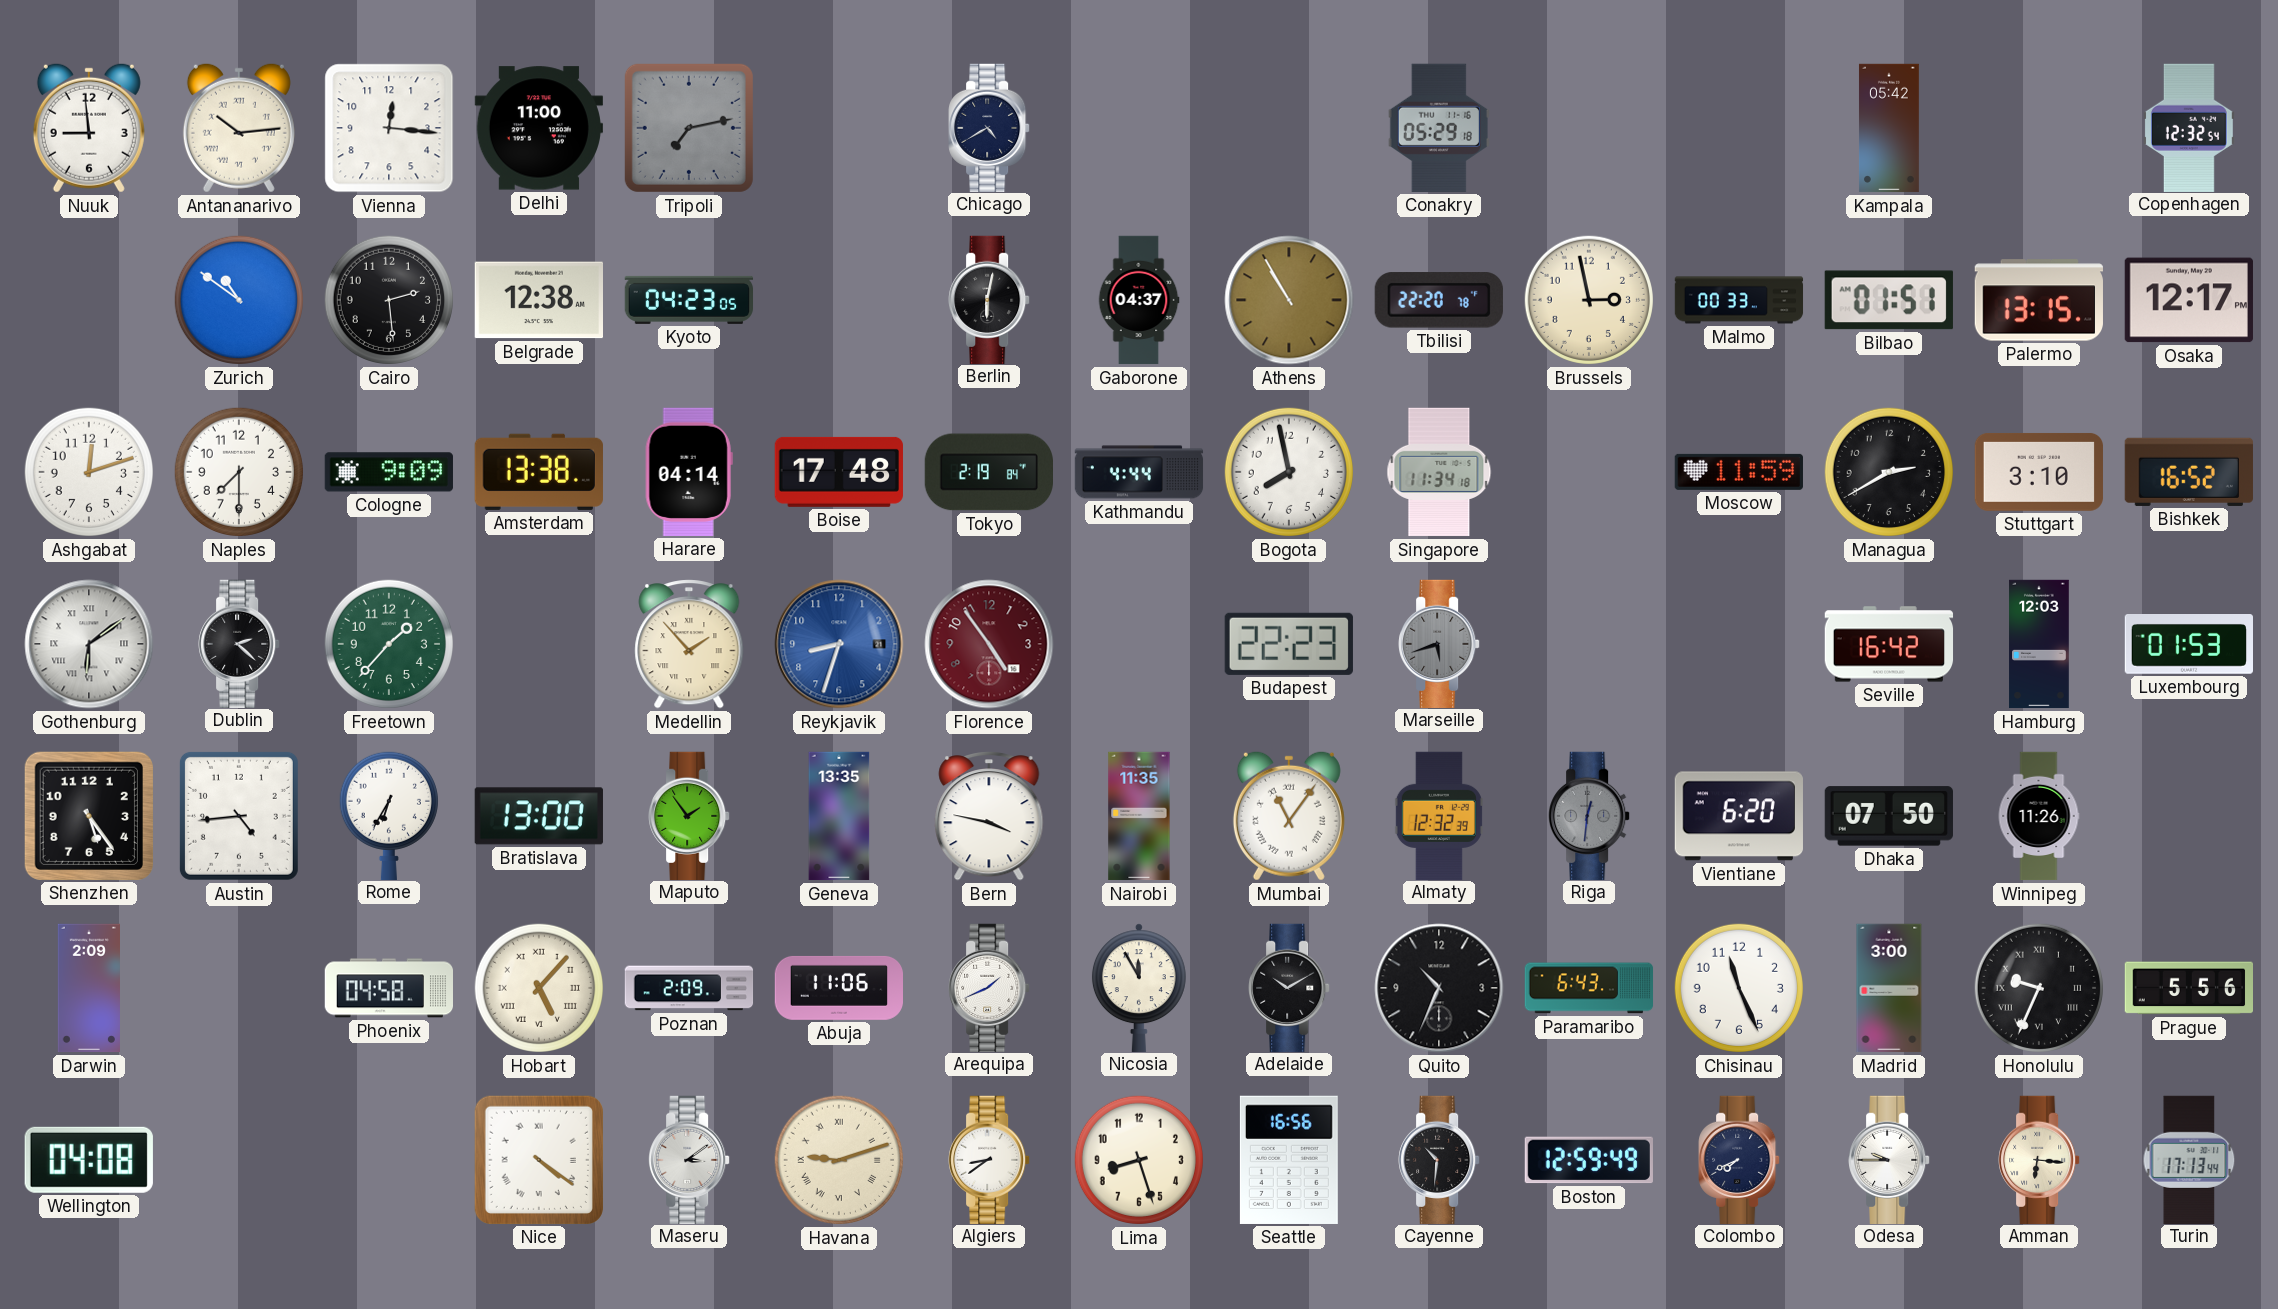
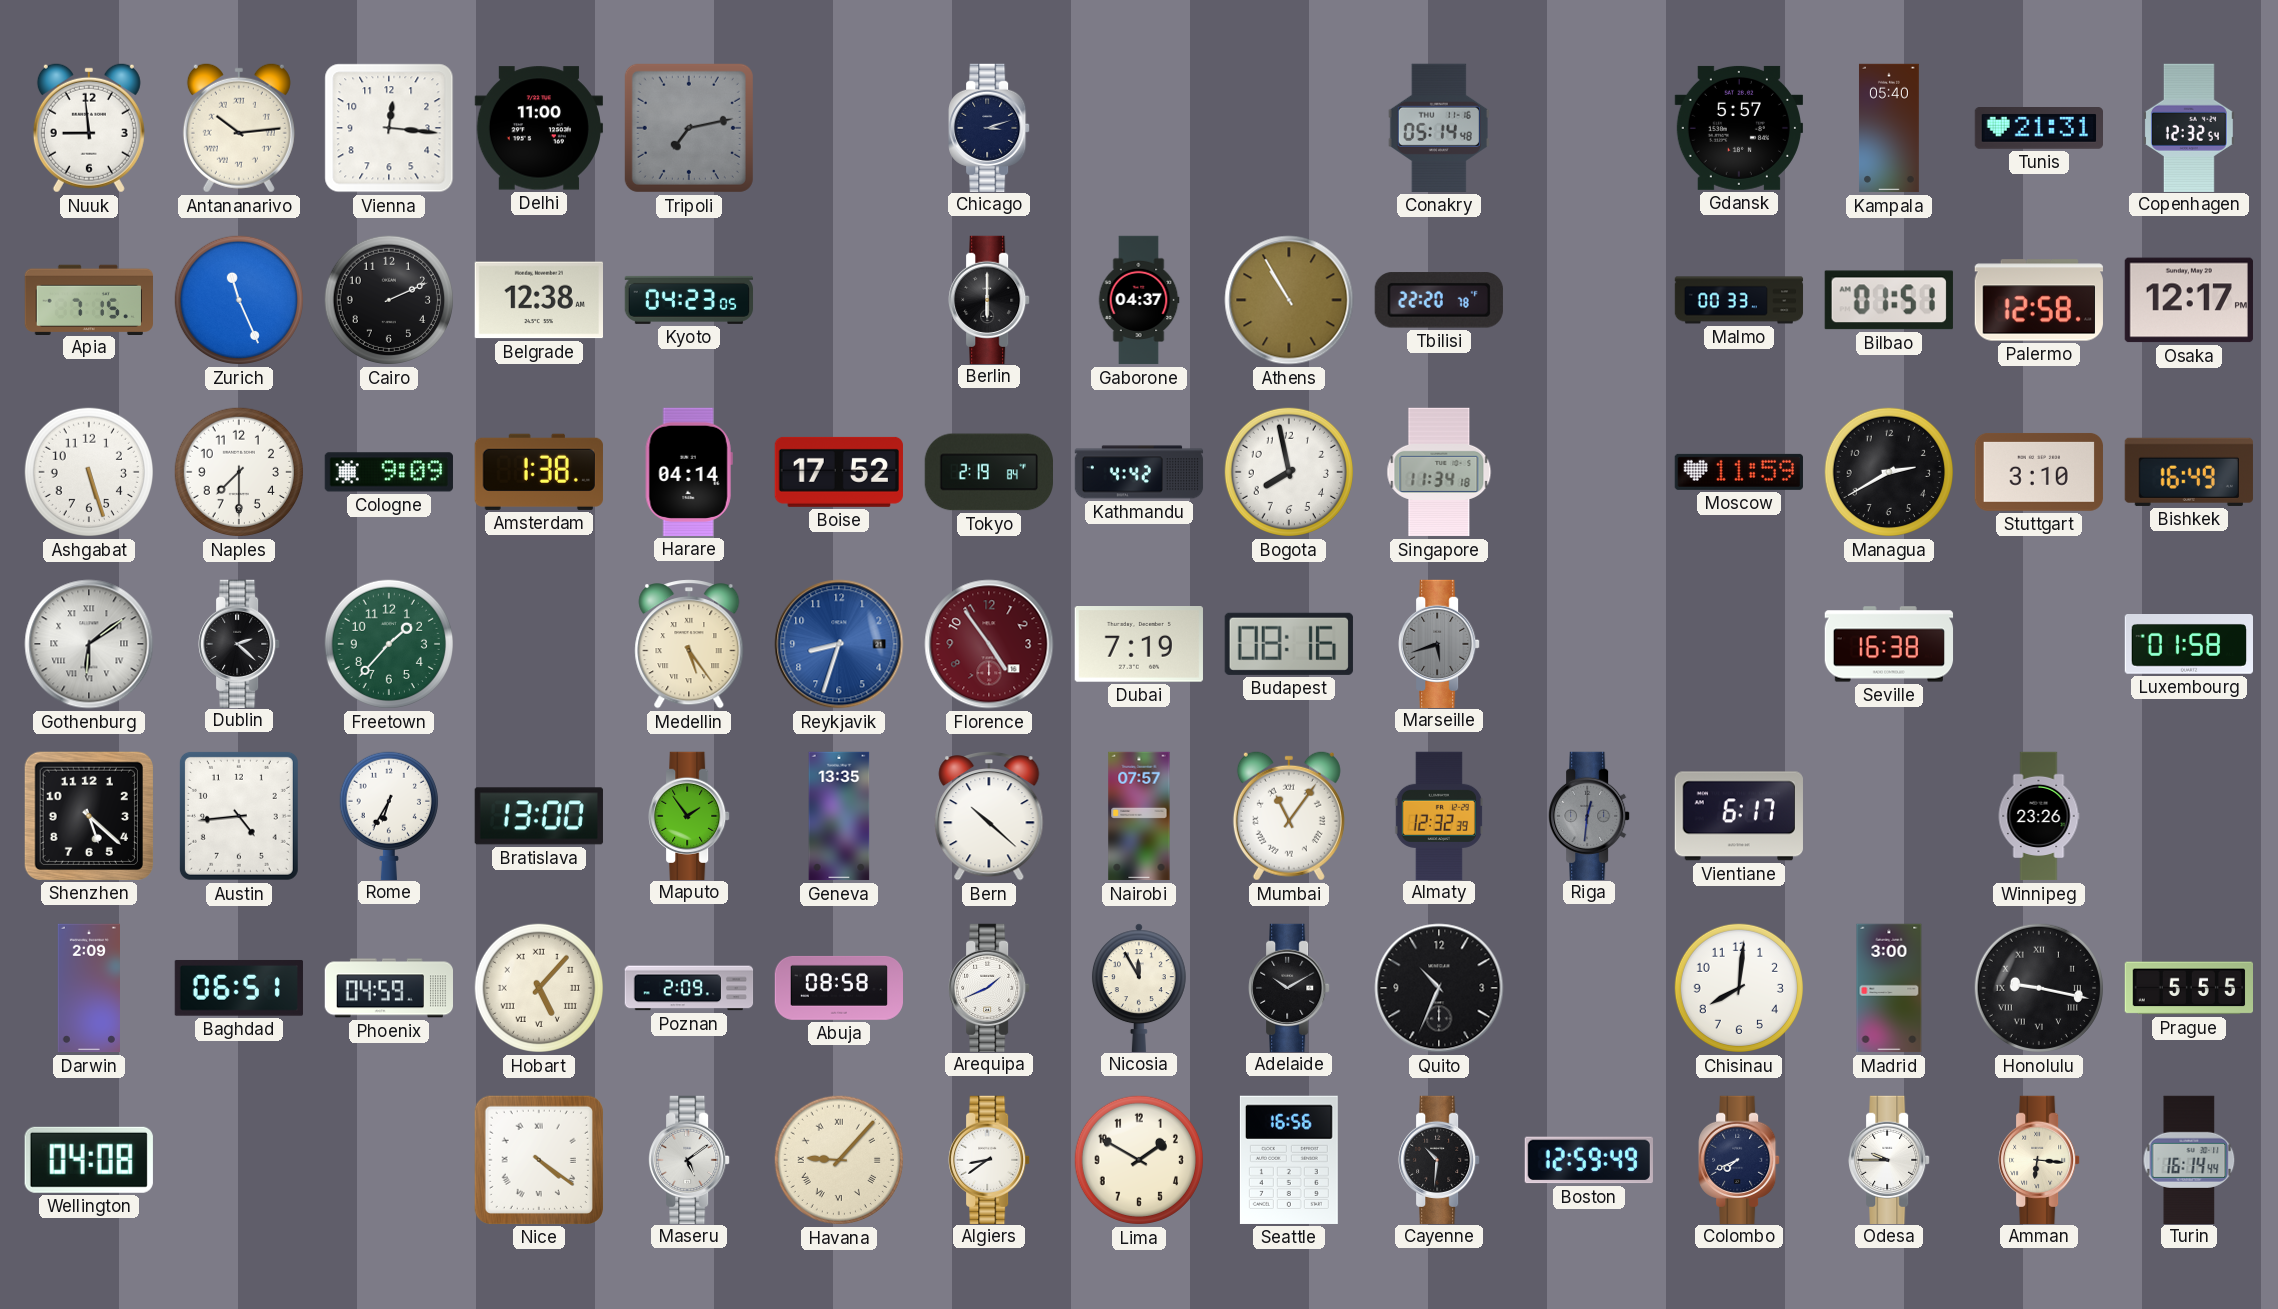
Chicago: 4:40 -> 3:12 (989, 127)
Conakry: 05:29 -> 05:14 (1439, 128)
Gdansk: none -> 5:57 (1738, 128)
Kampala: 05:42 -> 05:40 (1889, 128)
Tunis: none -> 21:31 (2038, 129)
Apia: none -> 7:15 (88, 299)
Zurich: 10:51 -> 11:26 (239, 300)
Cairo: 2:29 -> 2:11 (389, 300)
Berlin: 6:02 -> 6:00 (989, 299)
Brussels: 2:58 -> none (1589, 300)
Palermo: 13:15 -> 12:58 (2039, 300)
Ashgabat: 12:12 -> 5:27 (89, 472)
Amsterdam: 13:38 -> 1:38 (539, 472)
Boise: 17:48 -> 17:52 (838, 472)
Kathmandu: 4:44 -> 4:42 (1139, 472)
Bishkek: 16:52 -> 16:49 (2189, 472)
Medellin: 1:53 -> 5:24 (689, 645)
Dubai: none -> 7:19 (1139, 645)
Budapest: 22:23 -> 08:16 (1289, 644)
Seville: 16:42 -> 16:38 (1889, 644)
Hamburg: 12:03 -> none (2039, 644)
Luxembourg: 01:53 -> 01:58 (2189, 645)
Shenzhen: 5:24 -> 5:22 (89, 816)
Bern: 3:47 -> 10:22 (989, 817)
Nairobi: 11:35 -> 07:57 (1139, 816)
Vientiane: 6:20 -> 6:17 (1739, 816)
Dhaka: 07:50 -> none (1889, 816)
Winnipeg: 11:26 -> 23:26 (2039, 816)
Baghdad: none -> 06:51 (239, 988)
Phoenix: 04:58 -> 04:59 (389, 988)
Abuja: 11:06 -> 08:58 (838, 988)
Paramaribo: 6:43 -> none (1589, 988)
Chisinau: 11:26 -> 8:01 (1739, 988)
Honolulu: 9:34 -> 9:17 (2039, 988)
Prague: 5:56 -> 5:55 (2188, 988)
Maseru: 3:09 -> 5:09 (689, 1159)
Havana: 9:12 -> 9:07 (839, 1160)
Lima: 8:27 -> 1:50 (1139, 1160)
Turin: 17:13 -> 16:14 (2189, 1159)
